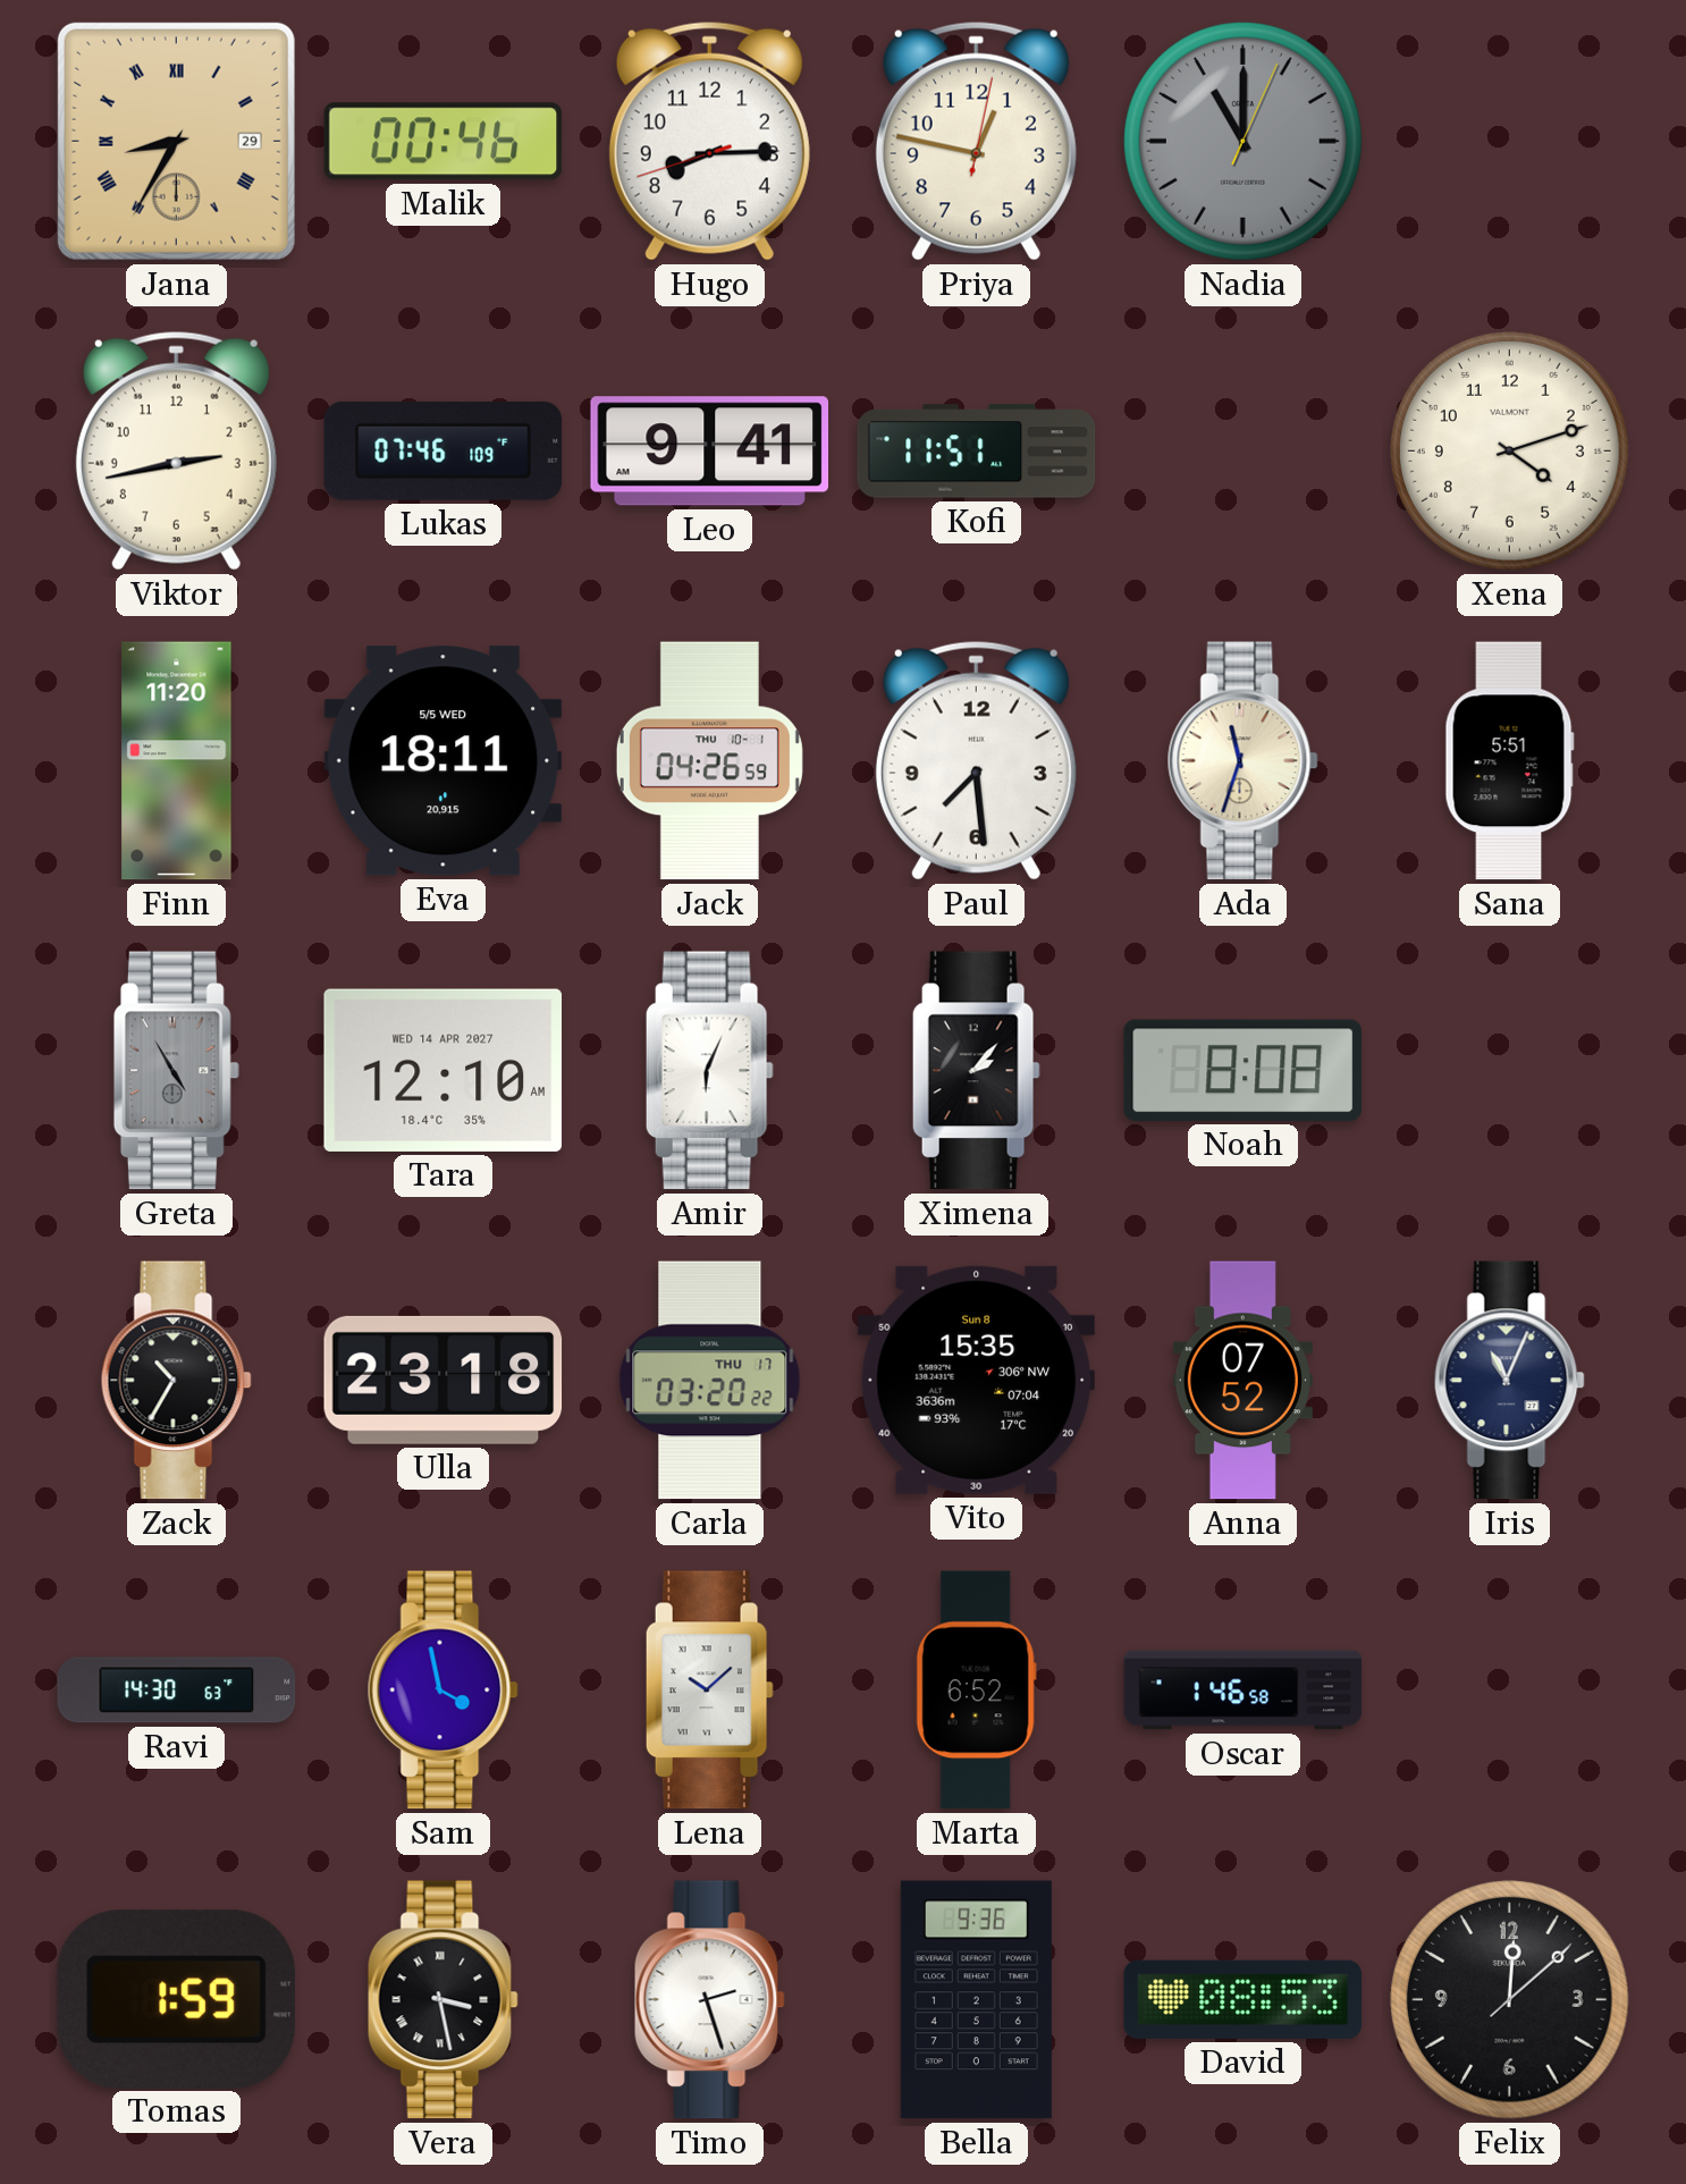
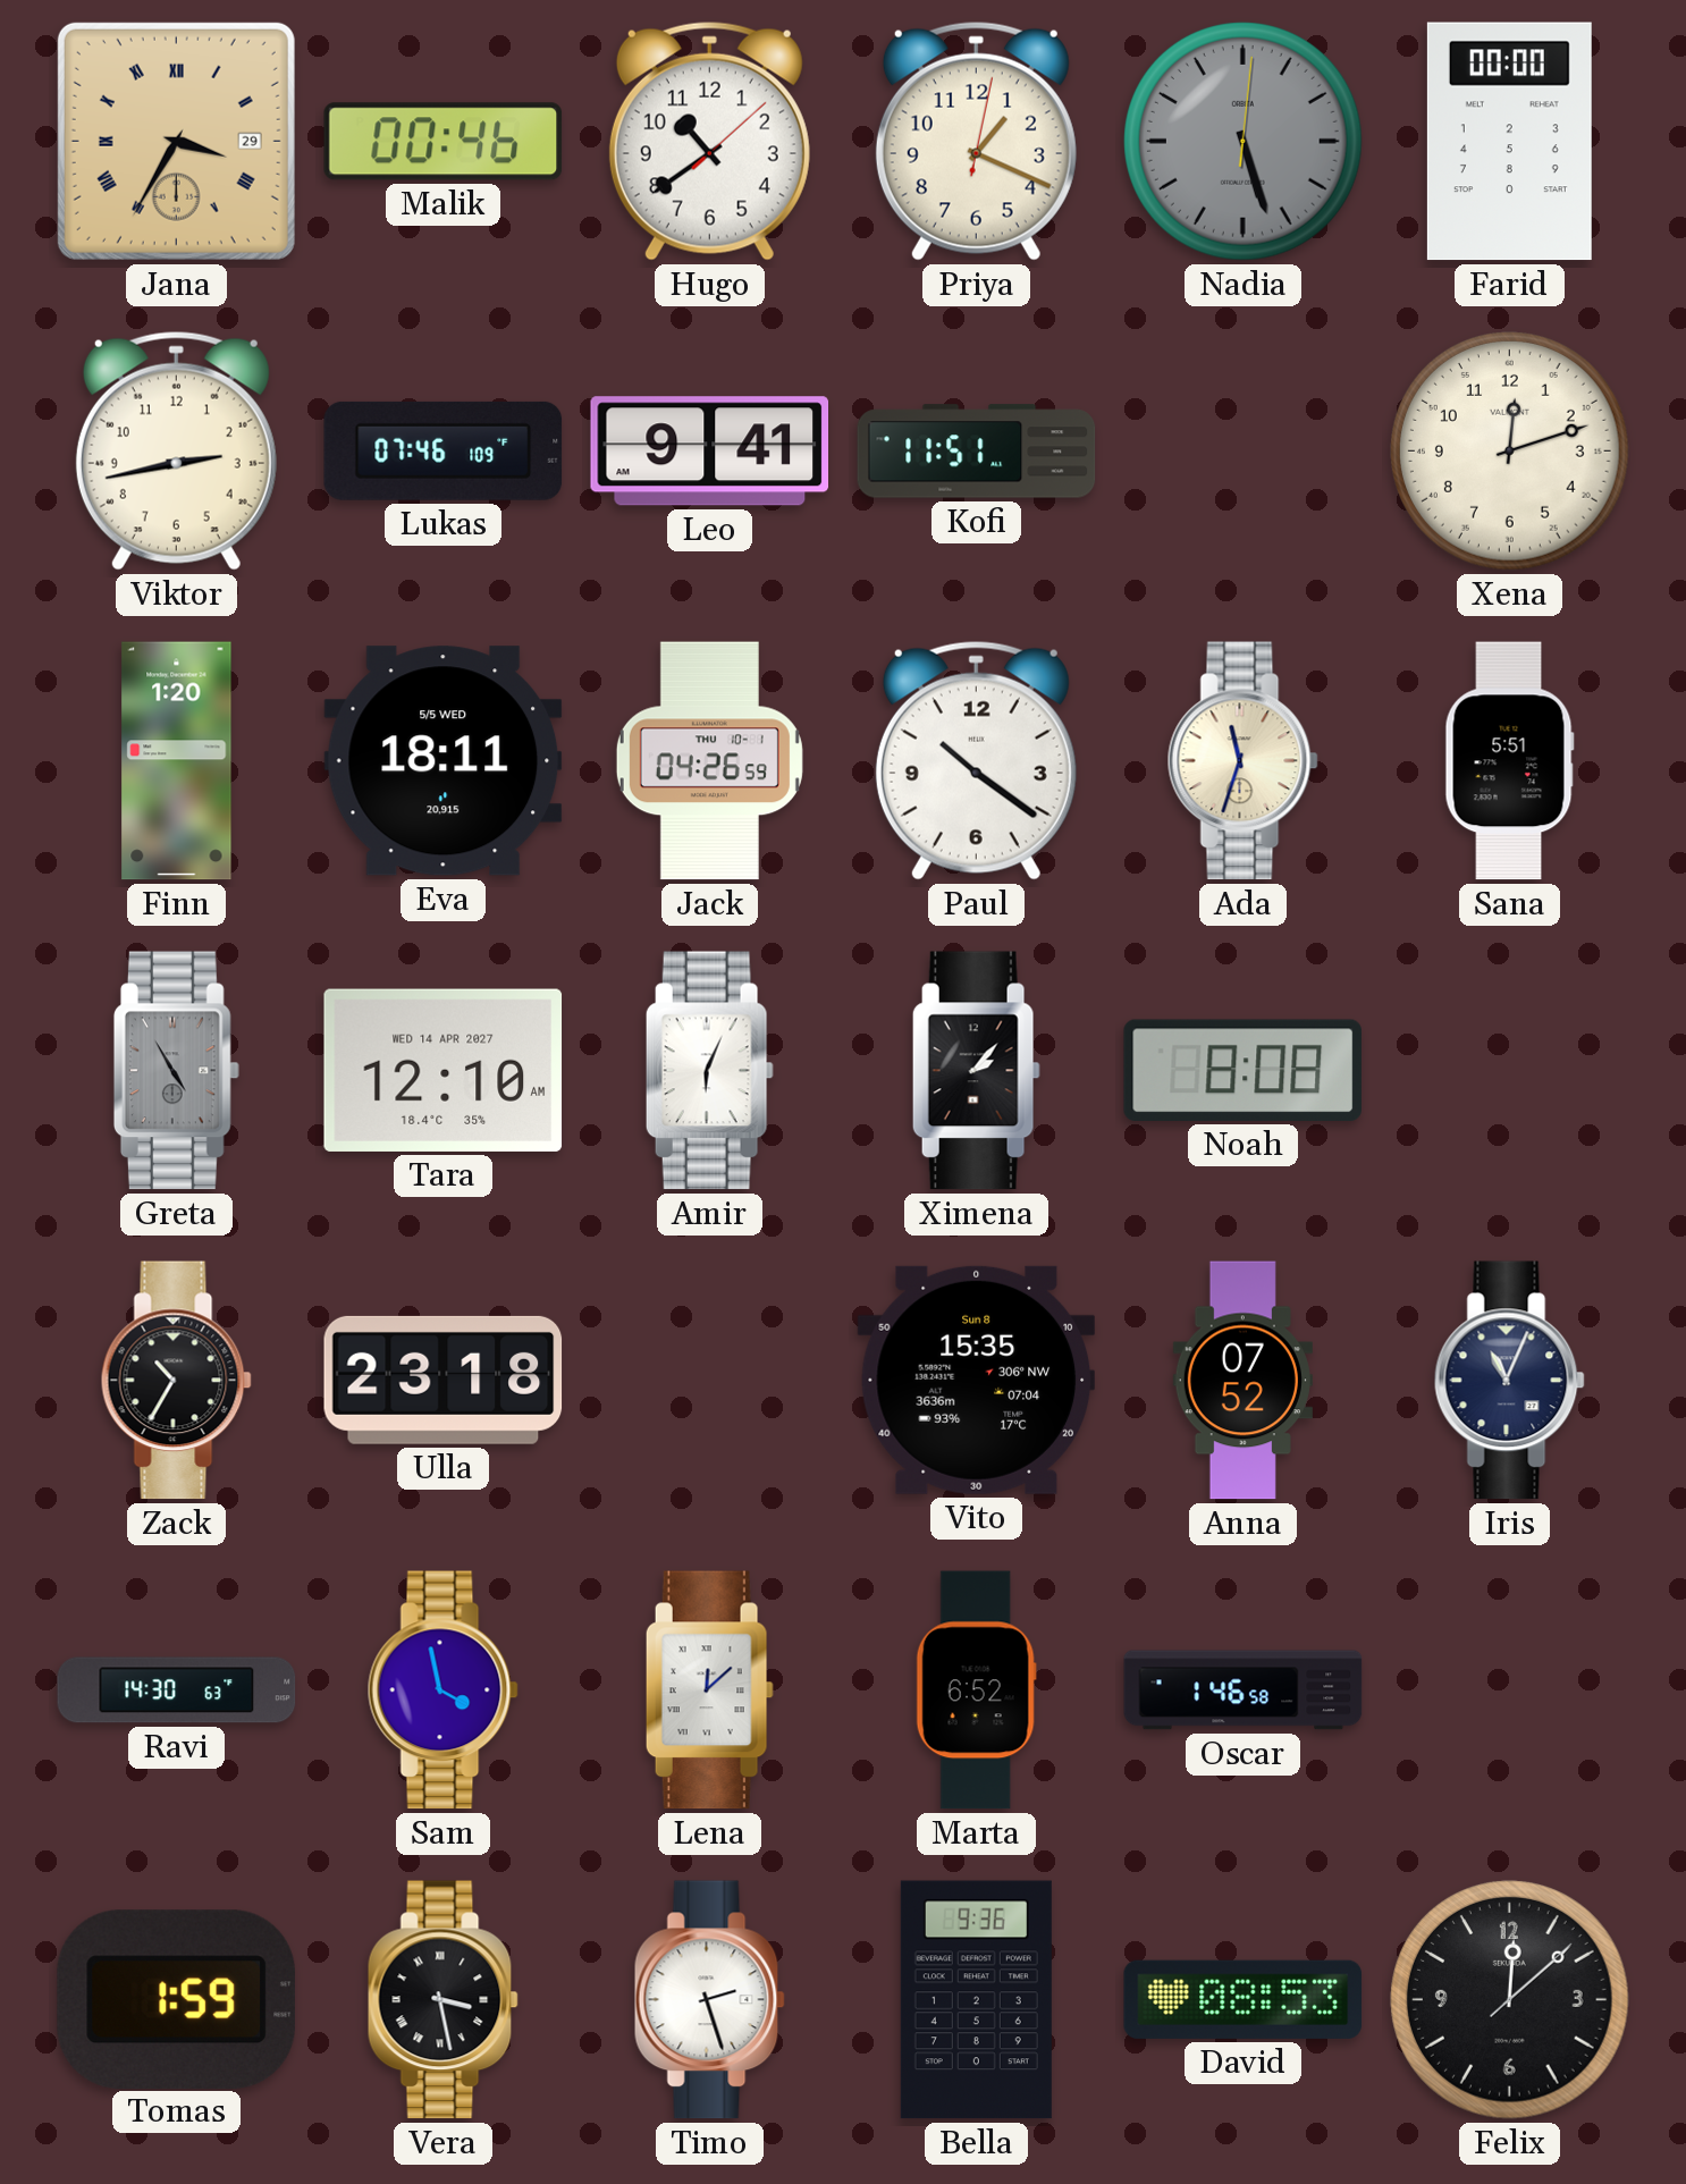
Jana: 8:35 -> 3:35 (176, 141)
Hugo: 8:14 -> 10:39 (709, 141)
Priya: 12:47 -> 1:19 (976, 141)
Nadia: 11:00 -> 5:27 (1242, 141)
Farid: none -> 00:00 (1509, 142)
Xena: 4:12 -> 12:12 (1509, 450)
Finn: 11:20 -> 1:20 (177, 761)
Paul: 7:29 -> 10:21 (976, 760)
Carla: 03:20 -> none (710, 1381)
Lena: 10:08 -> 12:08 (709, 1690)
